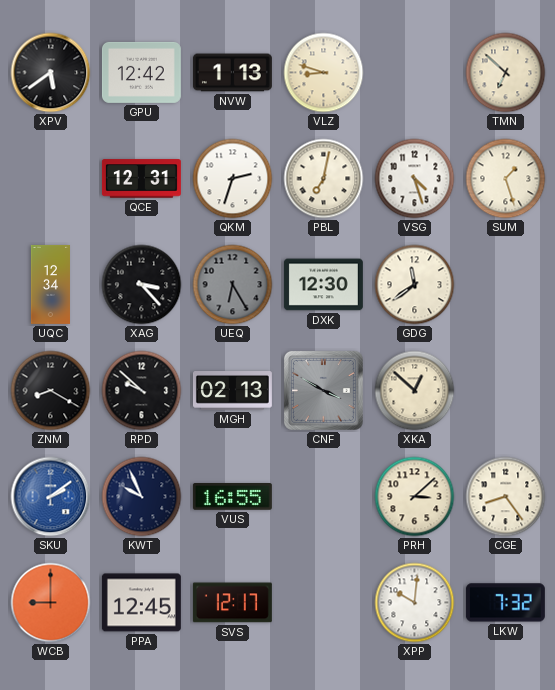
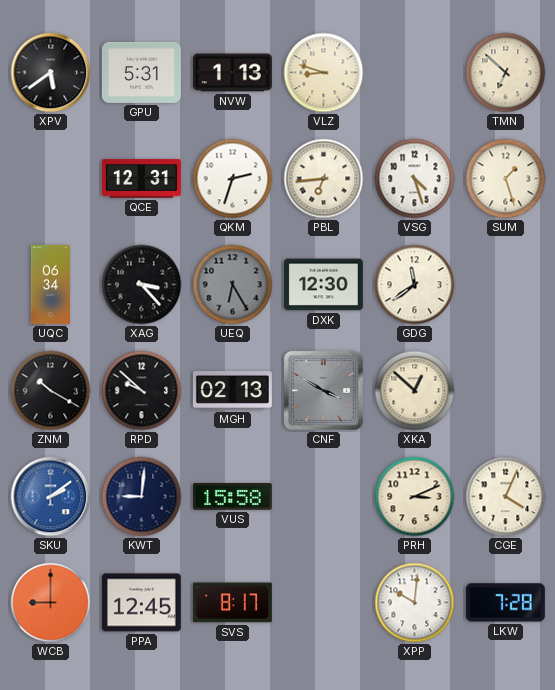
GPU: 12:42 -> 5:31 (141, 72)
PBL: 7:02 -> 6:44 (324, 179)
UQC: 12:34 -> 06:34 (50, 284)
ZNM: 8:20 -> 10:20 (51, 391)
KWT: 9:56 -> 9:01 (142, 497)
VUS: 16:55 -> 15:58 (232, 497)
PRH: 3:08 -> 3:11 (415, 497)
CGE: 8:24 -> 4:04 (506, 497)
SVS: 12:17 -> 8:17 (232, 603)
LKW: 7:32 -> 7:28 (505, 603)
